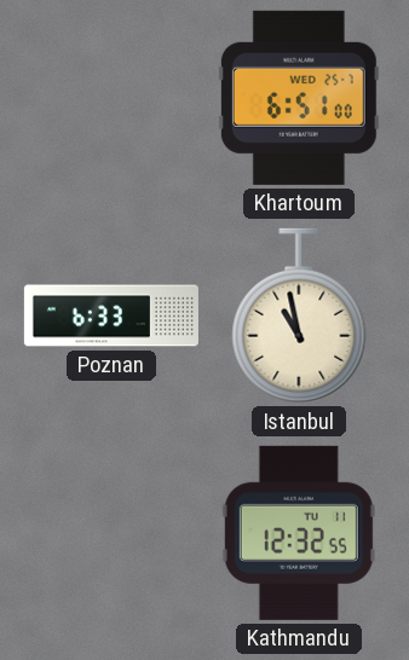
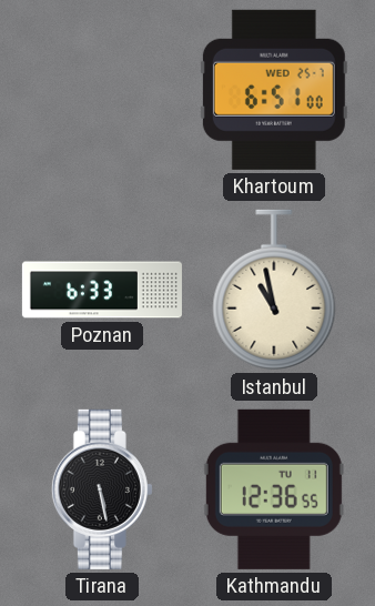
Tirana: none -> 5:28 (102, 489)
Kathmandu: 12:32 -> 12:36 (274, 489)
